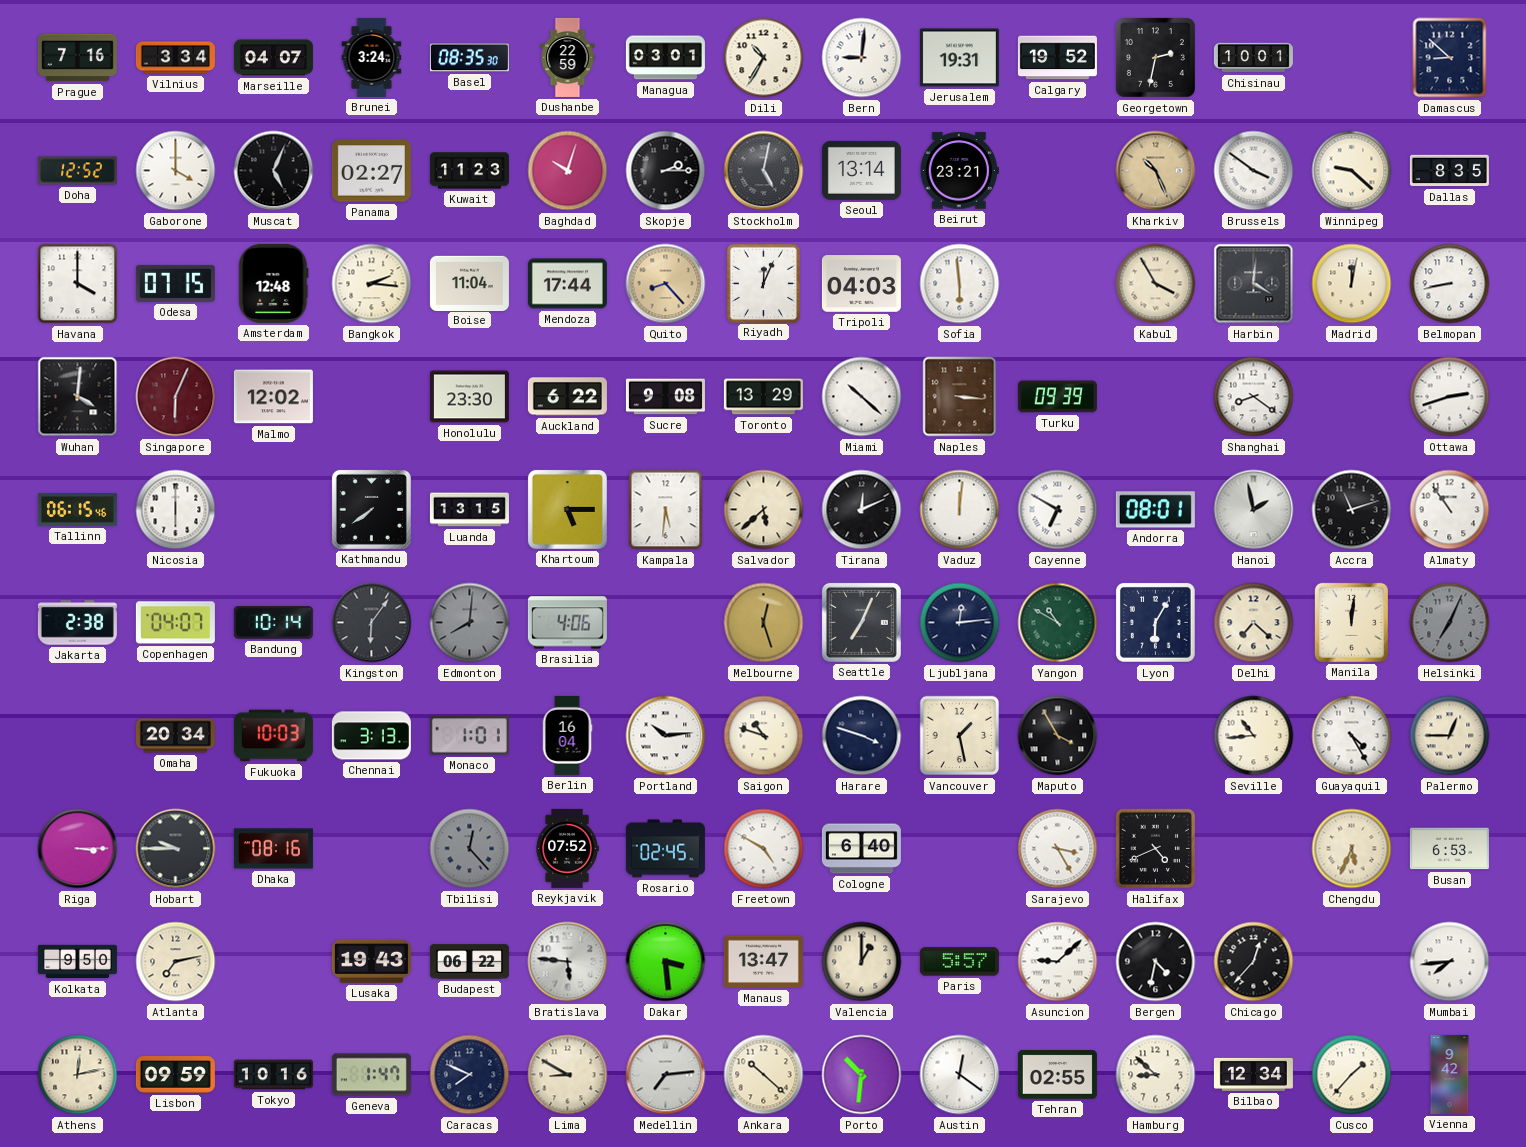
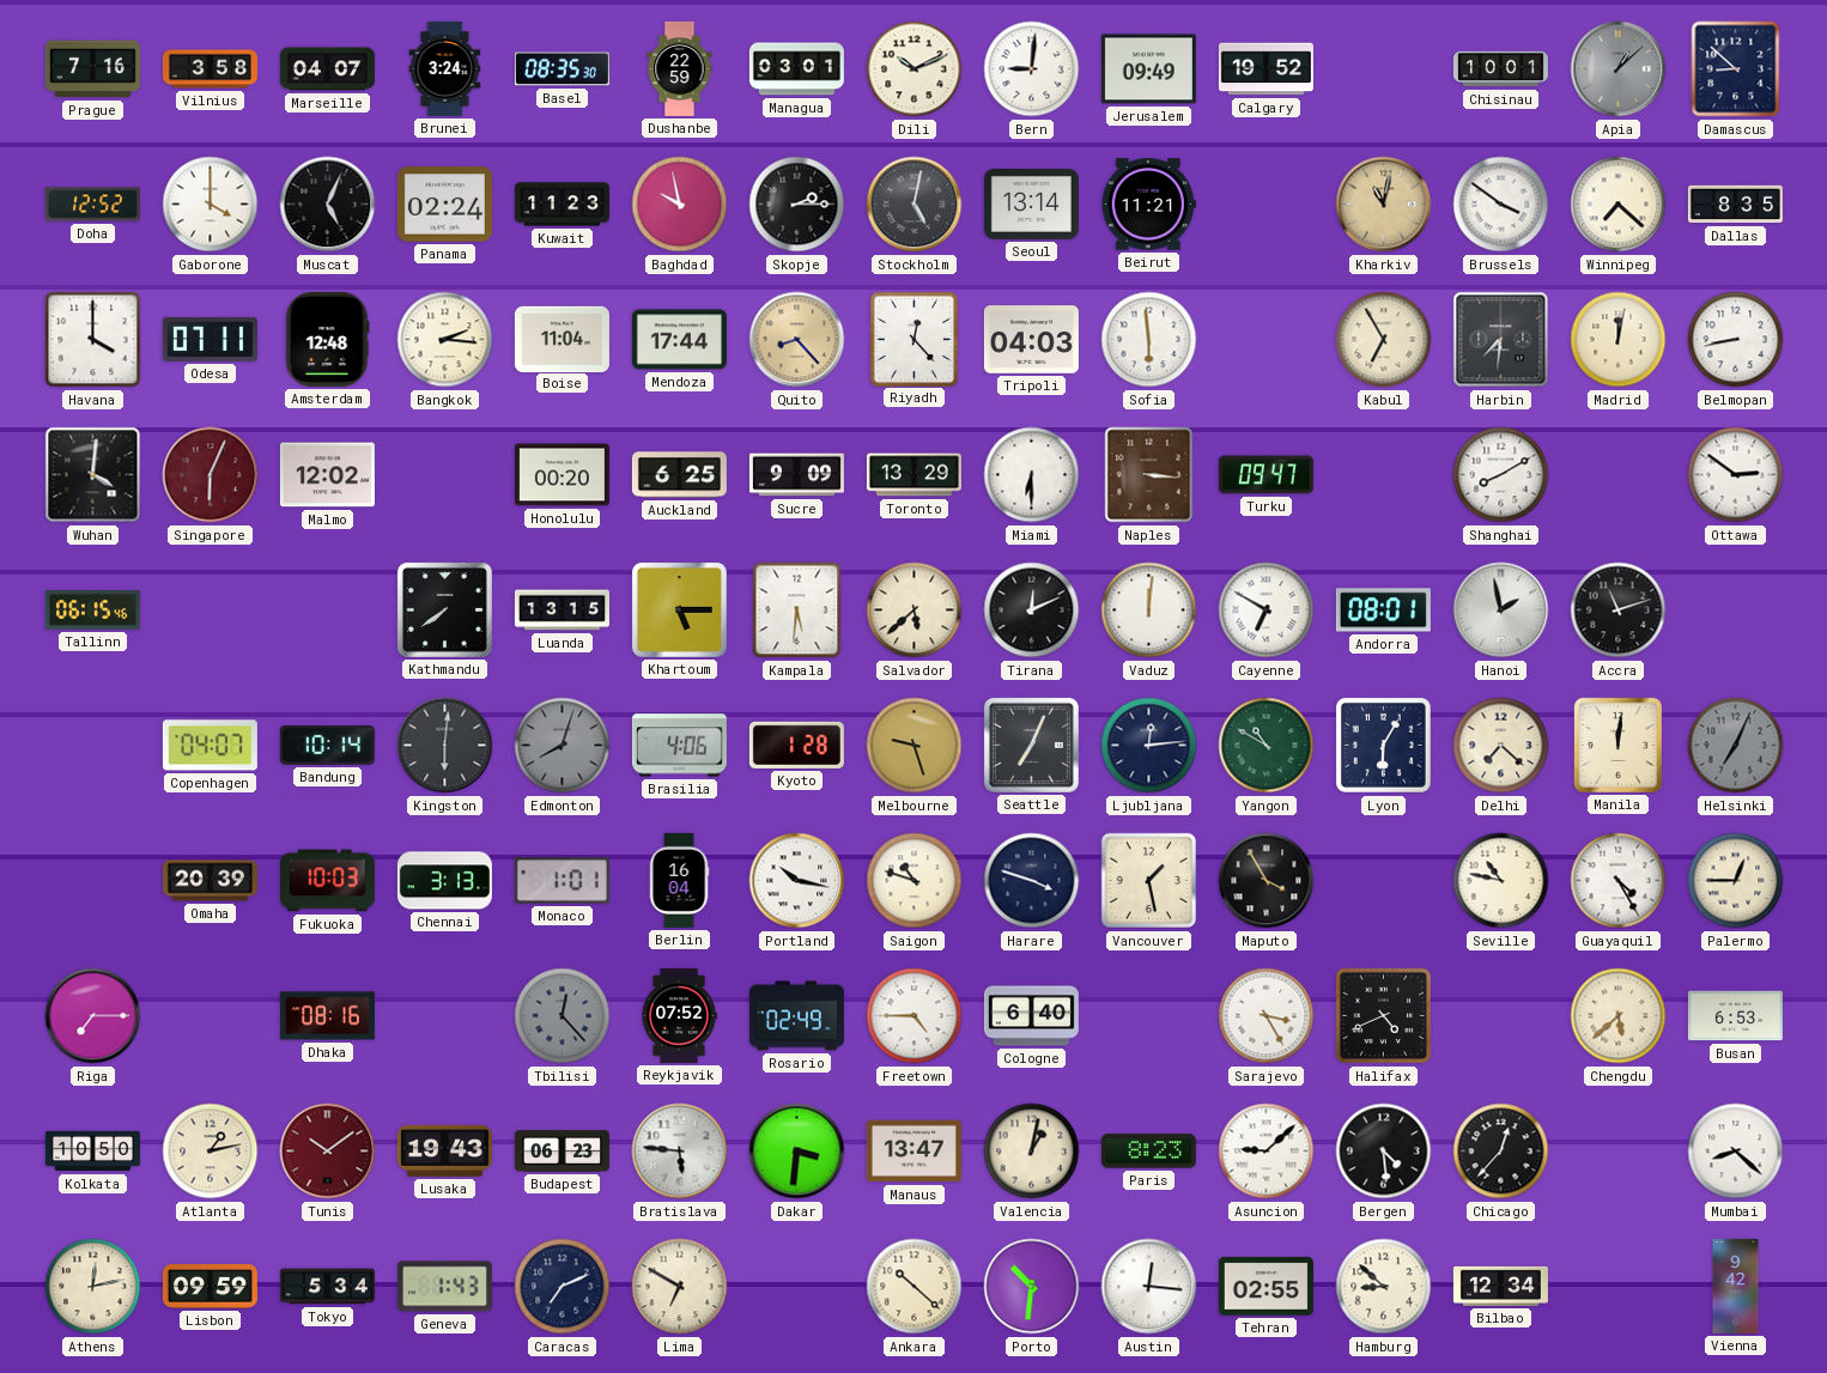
Vilnius: 3:34 -> 3:58 (210, 69)
Dili: 10:35 -> 10:11 (915, 69)
Jerusalem: 19:31 -> 09:49 (1148, 69)
Georgetown: 2:32 -> none (1155, 57)
Apia: none -> 1:08 (1619, 69)
Panama: 02:27 -> 02:24 (444, 205)
Baghdad: 10:03 -> 9:58 (680, 205)
Beirut: 23:21 -> 11:21 (1148, 205)
Kharkiv: 10:26 -> 11:02 (1384, 205)
Winnipeg: 9:22 -> 7:22 (1619, 205)
Odesa: 07:15 -> 07:11 (210, 339)
Riyadh: 12:04 -> 12:23 (913, 339)
Kabul: 3:55 -> 6:55 (1384, 340)
Harbin: 4:01 -> 7:31 (1501, 340)
Honolulu: 23:30 -> 00:20 (562, 475)
Auckland: 6:22 -> 6:25 (679, 475)
Sucre: 9:08 -> 9:09 (796, 475)
Miami: 10:22 -> 6:30 (1032, 475)
Turku: 09:39 -> 09:47 (1265, 475)
Shanghai: 8:21 -> 8:10 (1501, 475)
Ottawa: 2:42 -> 2:51 (1736, 475)
Nicosia: 6:00 -> none (176, 510)
Almaty: 10:54 -> none (1450, 510)
Jakarta: 2:38 -> none (77, 623)
Kingston: 6:06 -> 6:01 (445, 746)
Edmonton: 8:01 -> 8:03 (563, 746)
Kyoto: none -> 1:28 (796, 745)
Melbourne: 12:27 -> 9:27 (915, 746)
Omaha: 20:34 -> 20:39 (210, 881)
Portland: 10:14 -> 10:17 (797, 881)
Seville: 10:44 -> 10:47 (1501, 881)
Riga: 3:15 -> 7:15 (93, 1016)
Hobart: 9:45 -> none (176, 849)
Rosario: 02:45 -> 02:49 (796, 1016)
Freetown: 4:50 -> 4:45 (915, 1016)
Chengdu: 5:34 -> 5:38 (1619, 1016)
Kolkata: 9:50 -> 10:50 (92, 1152)
Atlanta: 7:13 -> 1:13 (211, 1152)
Tunis: none -> 10:09 (328, 1152)
Budapest: 06:22 -> 06:23 (562, 1152)
Dakar: 3:29 -> 3:31 (797, 1152)
Valencia: 1:00 -> 1:02 (1032, 1152)
Paris: 5:57 -> 8:23 (1148, 1152)
Bergen: 4:32 -> 4:29 (1384, 1152)
Mumbai: 7:44 -> 8:22 (1736, 1152)
Tokyo: 10:16 -> 5:34 (327, 1287)
Geneva: 1:47 -> 1:43 (444, 1287)
Caracas: 7:49 -> 7:11 (563, 1287)
Lima: 8:50 -> 6:50 (680, 1287)
Medellin: 7:14 -> none (666, 1075)
Austin: 12:21 -> 12:16 (1149, 1287)
Cusco: 1:37 -> none (1352, 1075)
